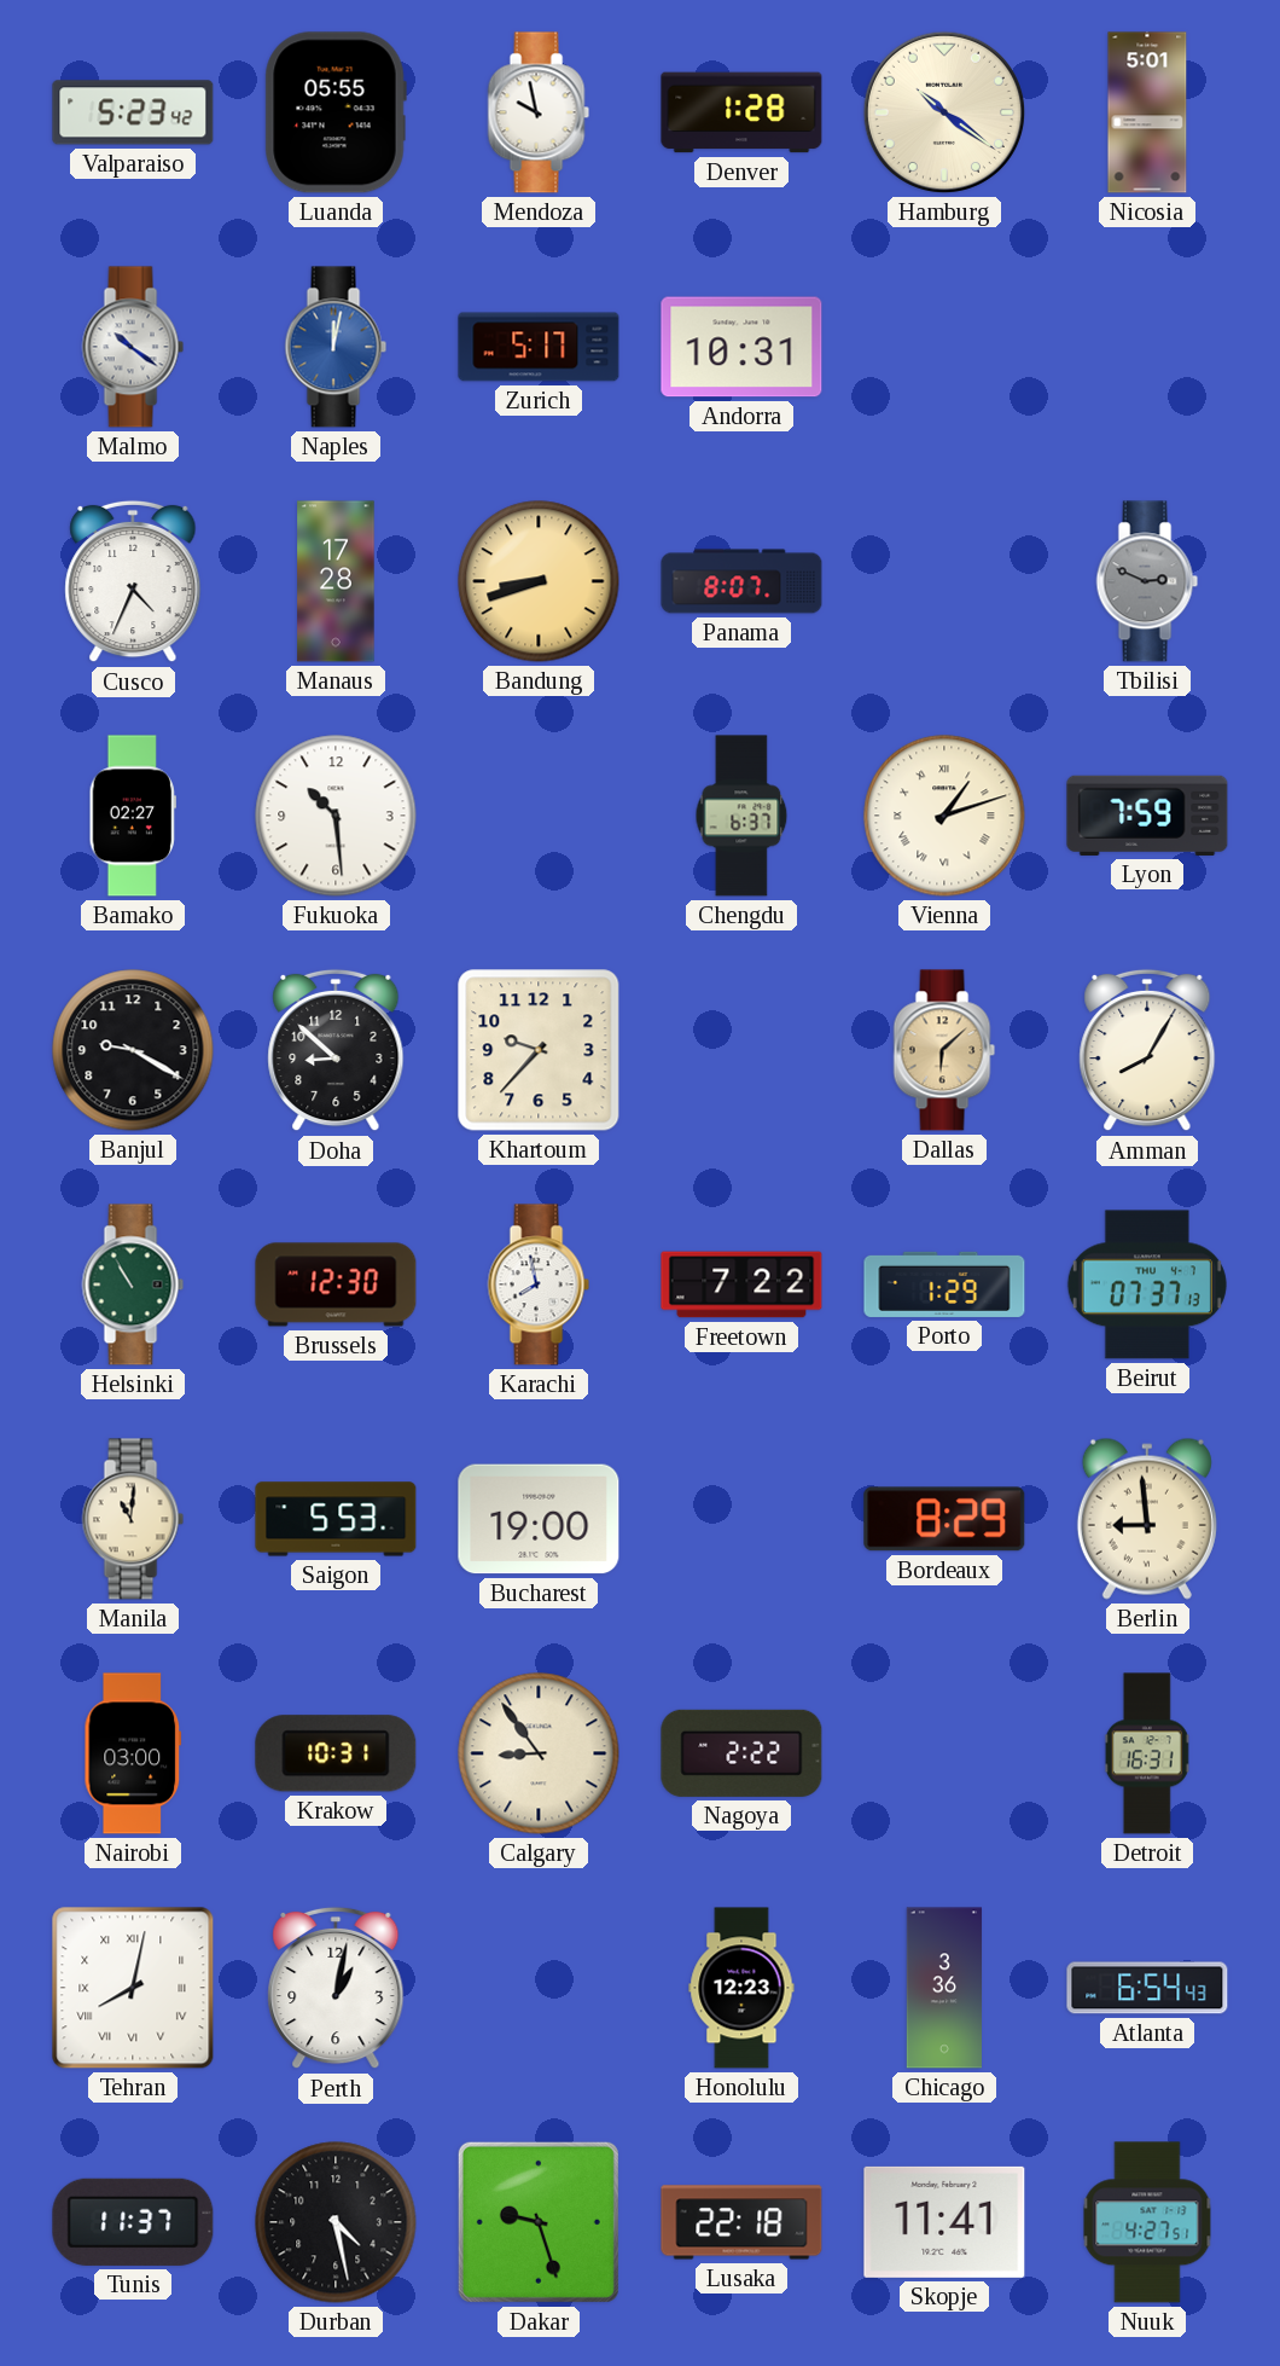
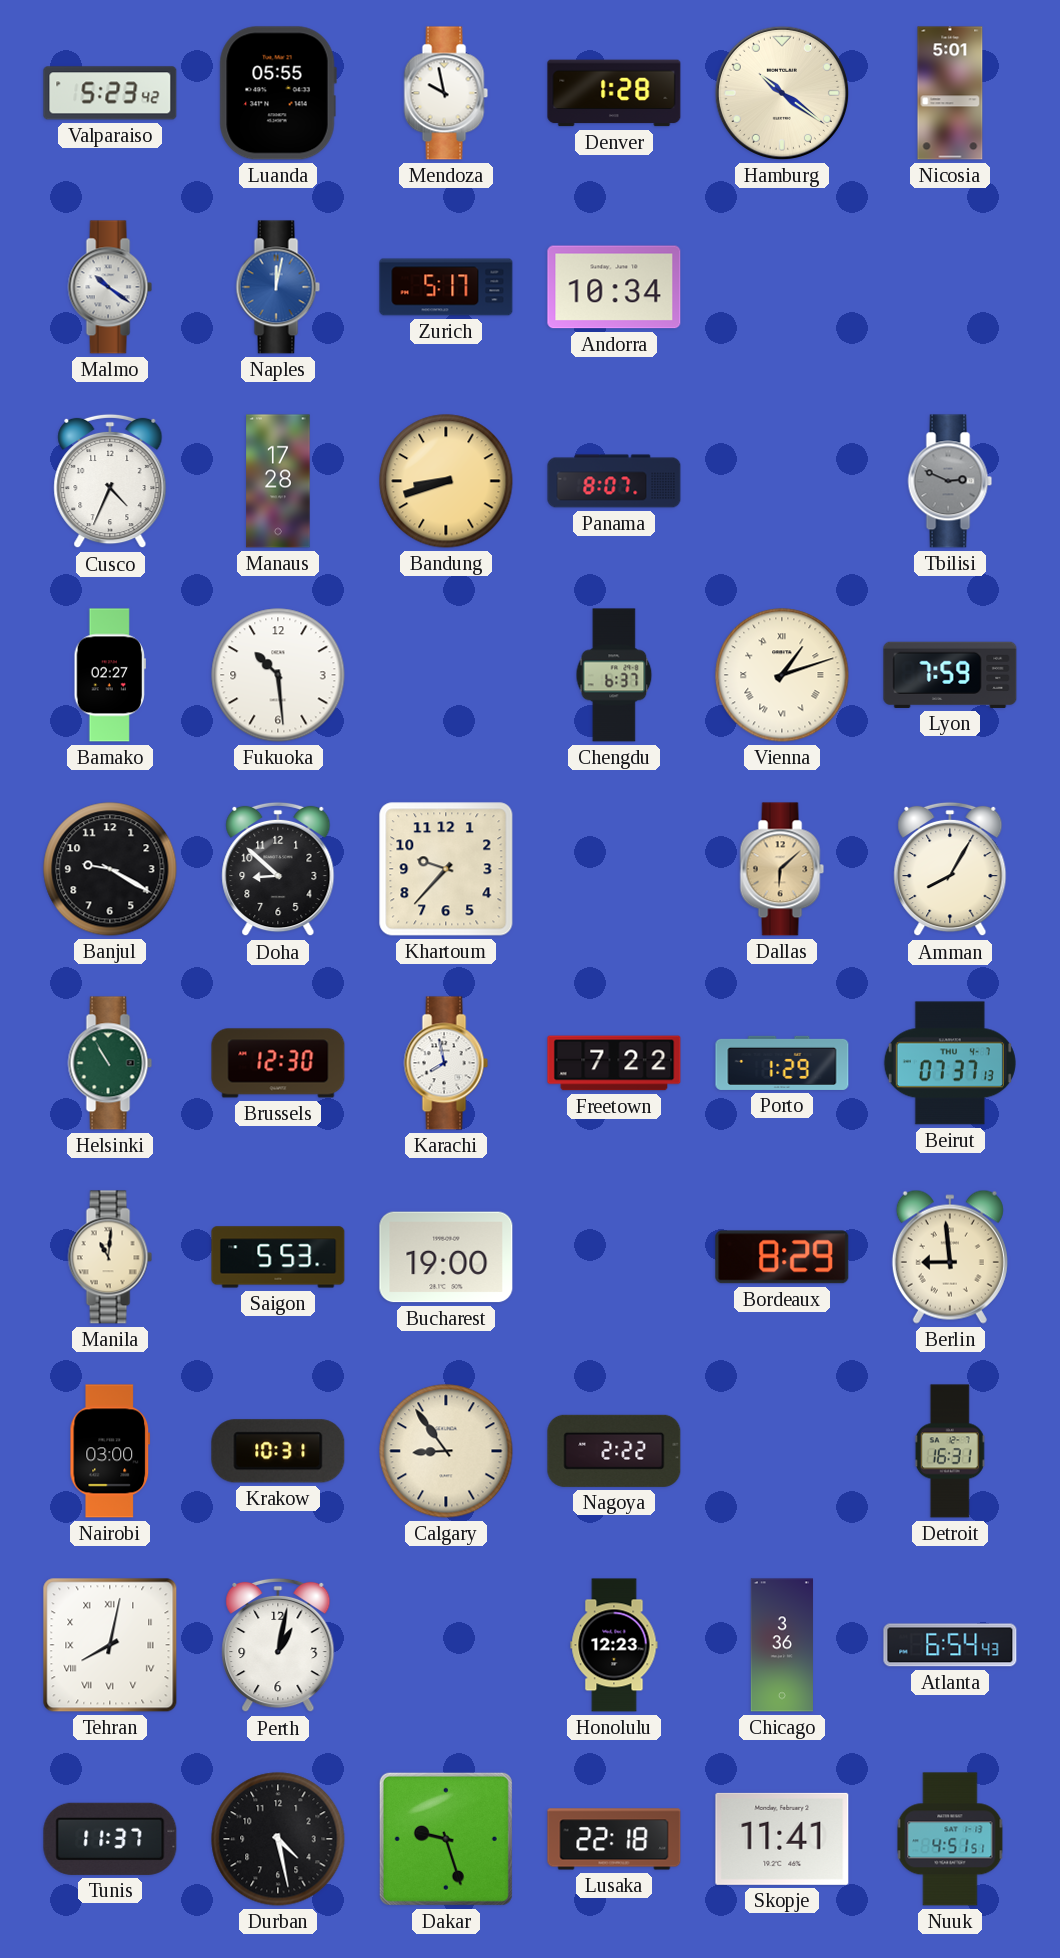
Andorra: 10:31 -> 10:34 (614, 287)
Nuuk: 4:27 -> 4:51 (950, 1839)
